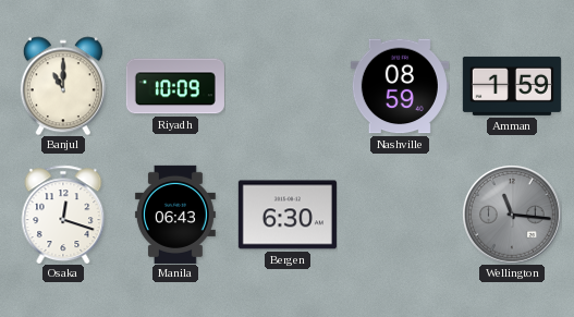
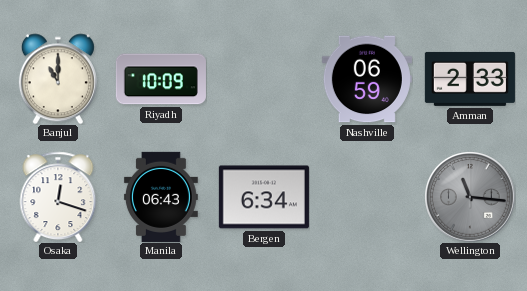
Nashville: 08:59 -> 06:59 (367, 79)
Amman: 1:59 -> 2:33 (470, 79)
Bergen: 6:30 -> 6:34 (264, 197)
